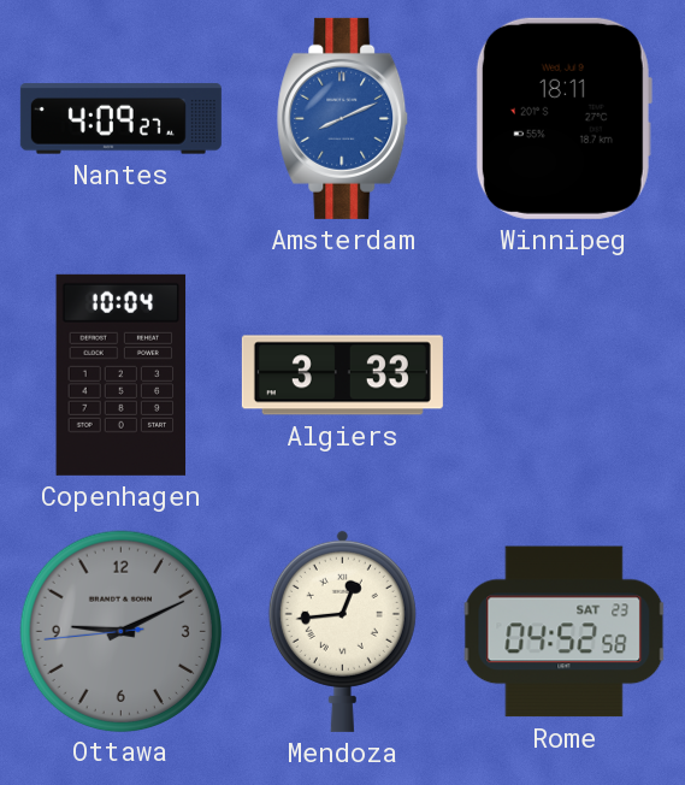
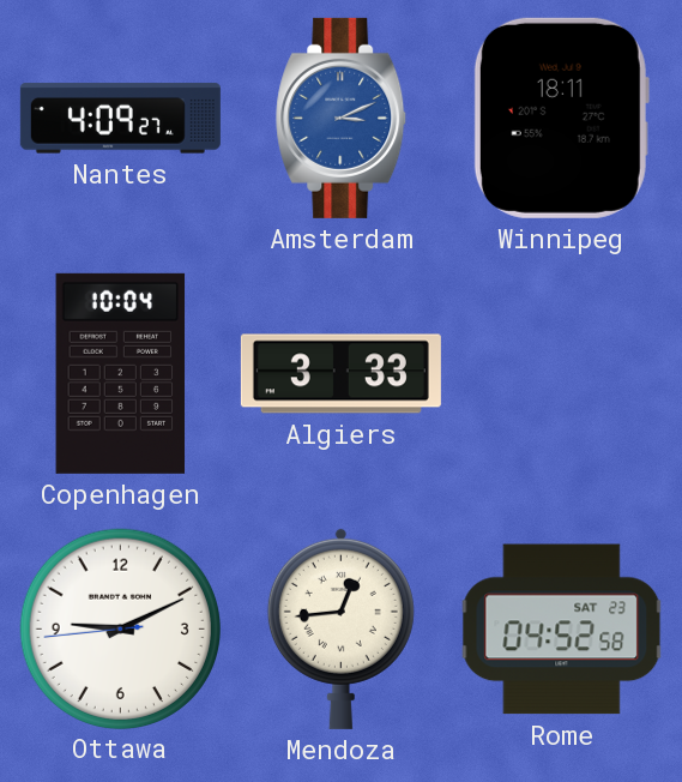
Amsterdam: 8:11 -> 3:11 (342, 118)
Ottawa dial: grey -> white (120, 628)
